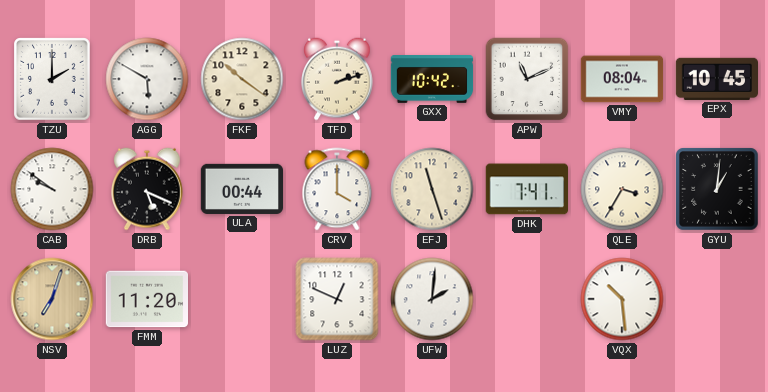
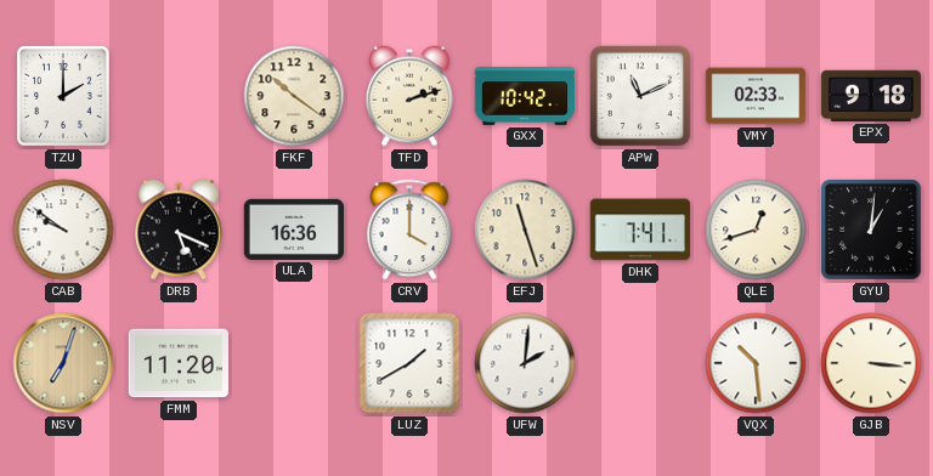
AGG: 5:50 -> none (147, 79)
VMY: 08:04 -> 02:33 (756, 96)
EPX: 10:45 -> 9:18 (870, 96)
ULA: 00:44 -> 16:36 (294, 229)
QLE: 3:35 -> 12:42 (756, 229)
LUZ: 12:49 -> 1:40 (409, 363)
GJB: none -> 3:16 (871, 363)
